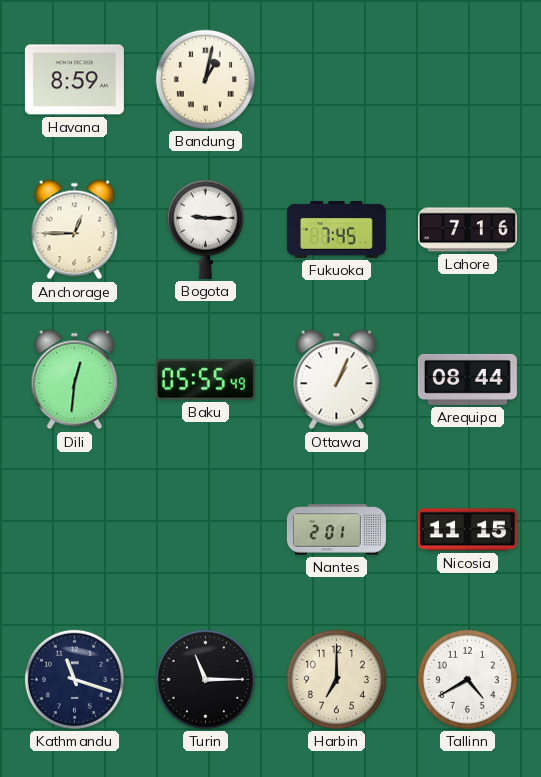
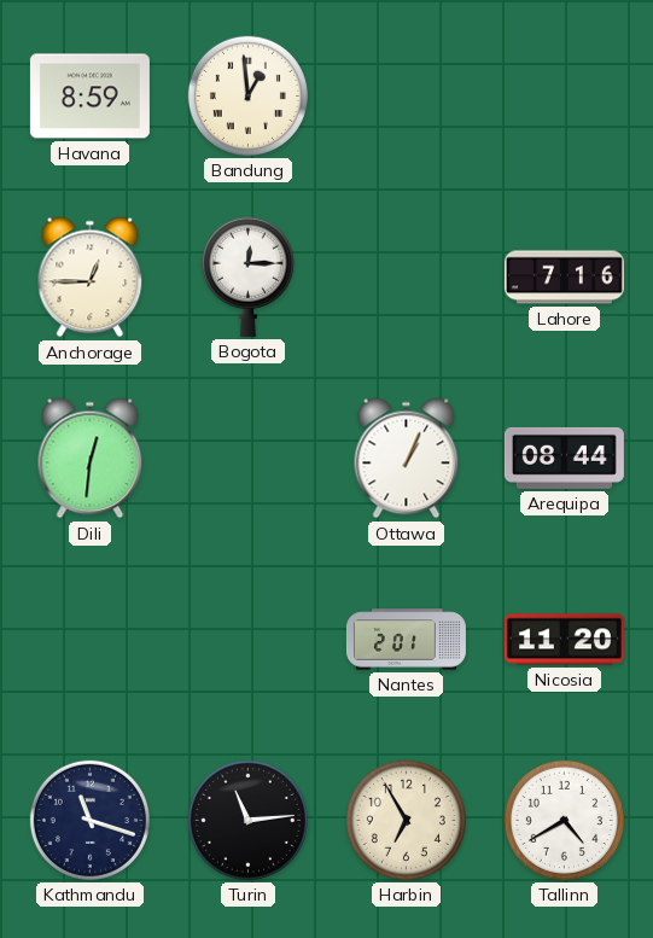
Bandung: 1:02 -> 12:59 (247, 95)
Bogota: 9:15 -> 12:15 (247, 276)
Fukuoka: 7:45 -> none (336, 229)
Baku: 05:55 -> none (205, 380)
Nicosia: 11:15 -> 11:20 (564, 640)
Turin: 11:15 -> 11:14 (247, 820)
Harbin: 7:00 -> 6:55 (406, 820)
